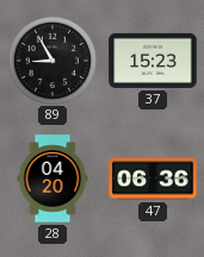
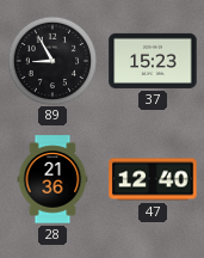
28: 04:20 -> 21:36 (52, 179)
47: 06:36 -> 12:40 (153, 179)
